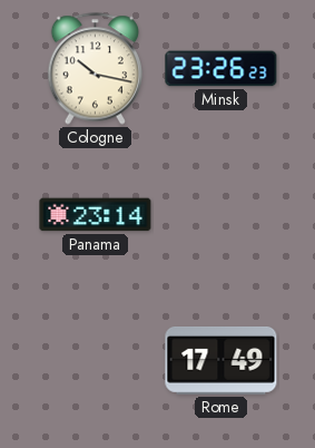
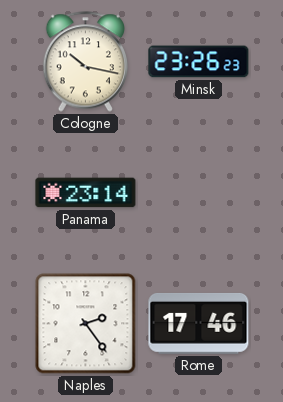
Naples: none -> 2:24 (86, 324)
Rome: 17:49 -> 17:46 (199, 323)
